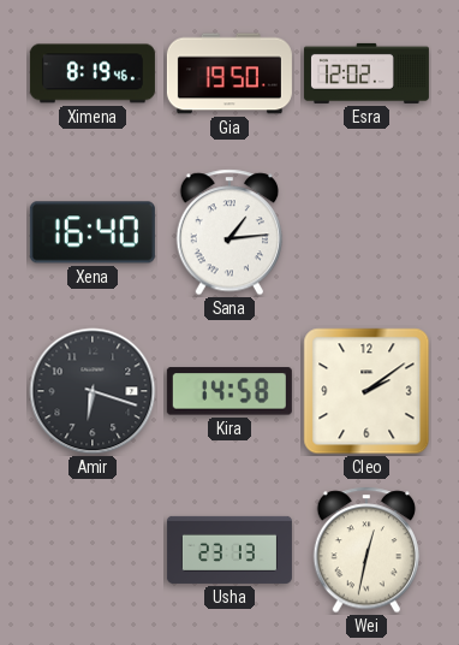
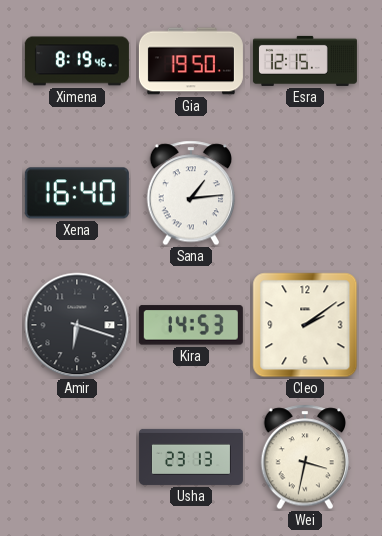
Esra: 12:02 -> 12:15 (305, 61)
Kira: 14:58 -> 14:53 (191, 325)
Wei: 12:32 -> 3:32 (305, 457)
